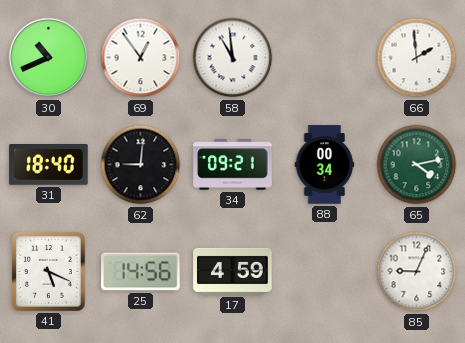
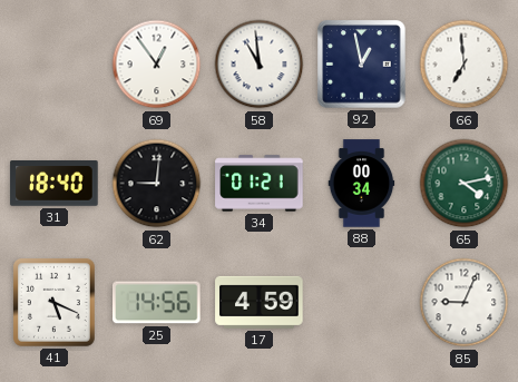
30: 10:41 -> none (49, 58)
92: none -> 12:58 (362, 65)
66: 1:59 -> 6:59 (465, 65)
34: 09:21 -> 01:21 (260, 184)
